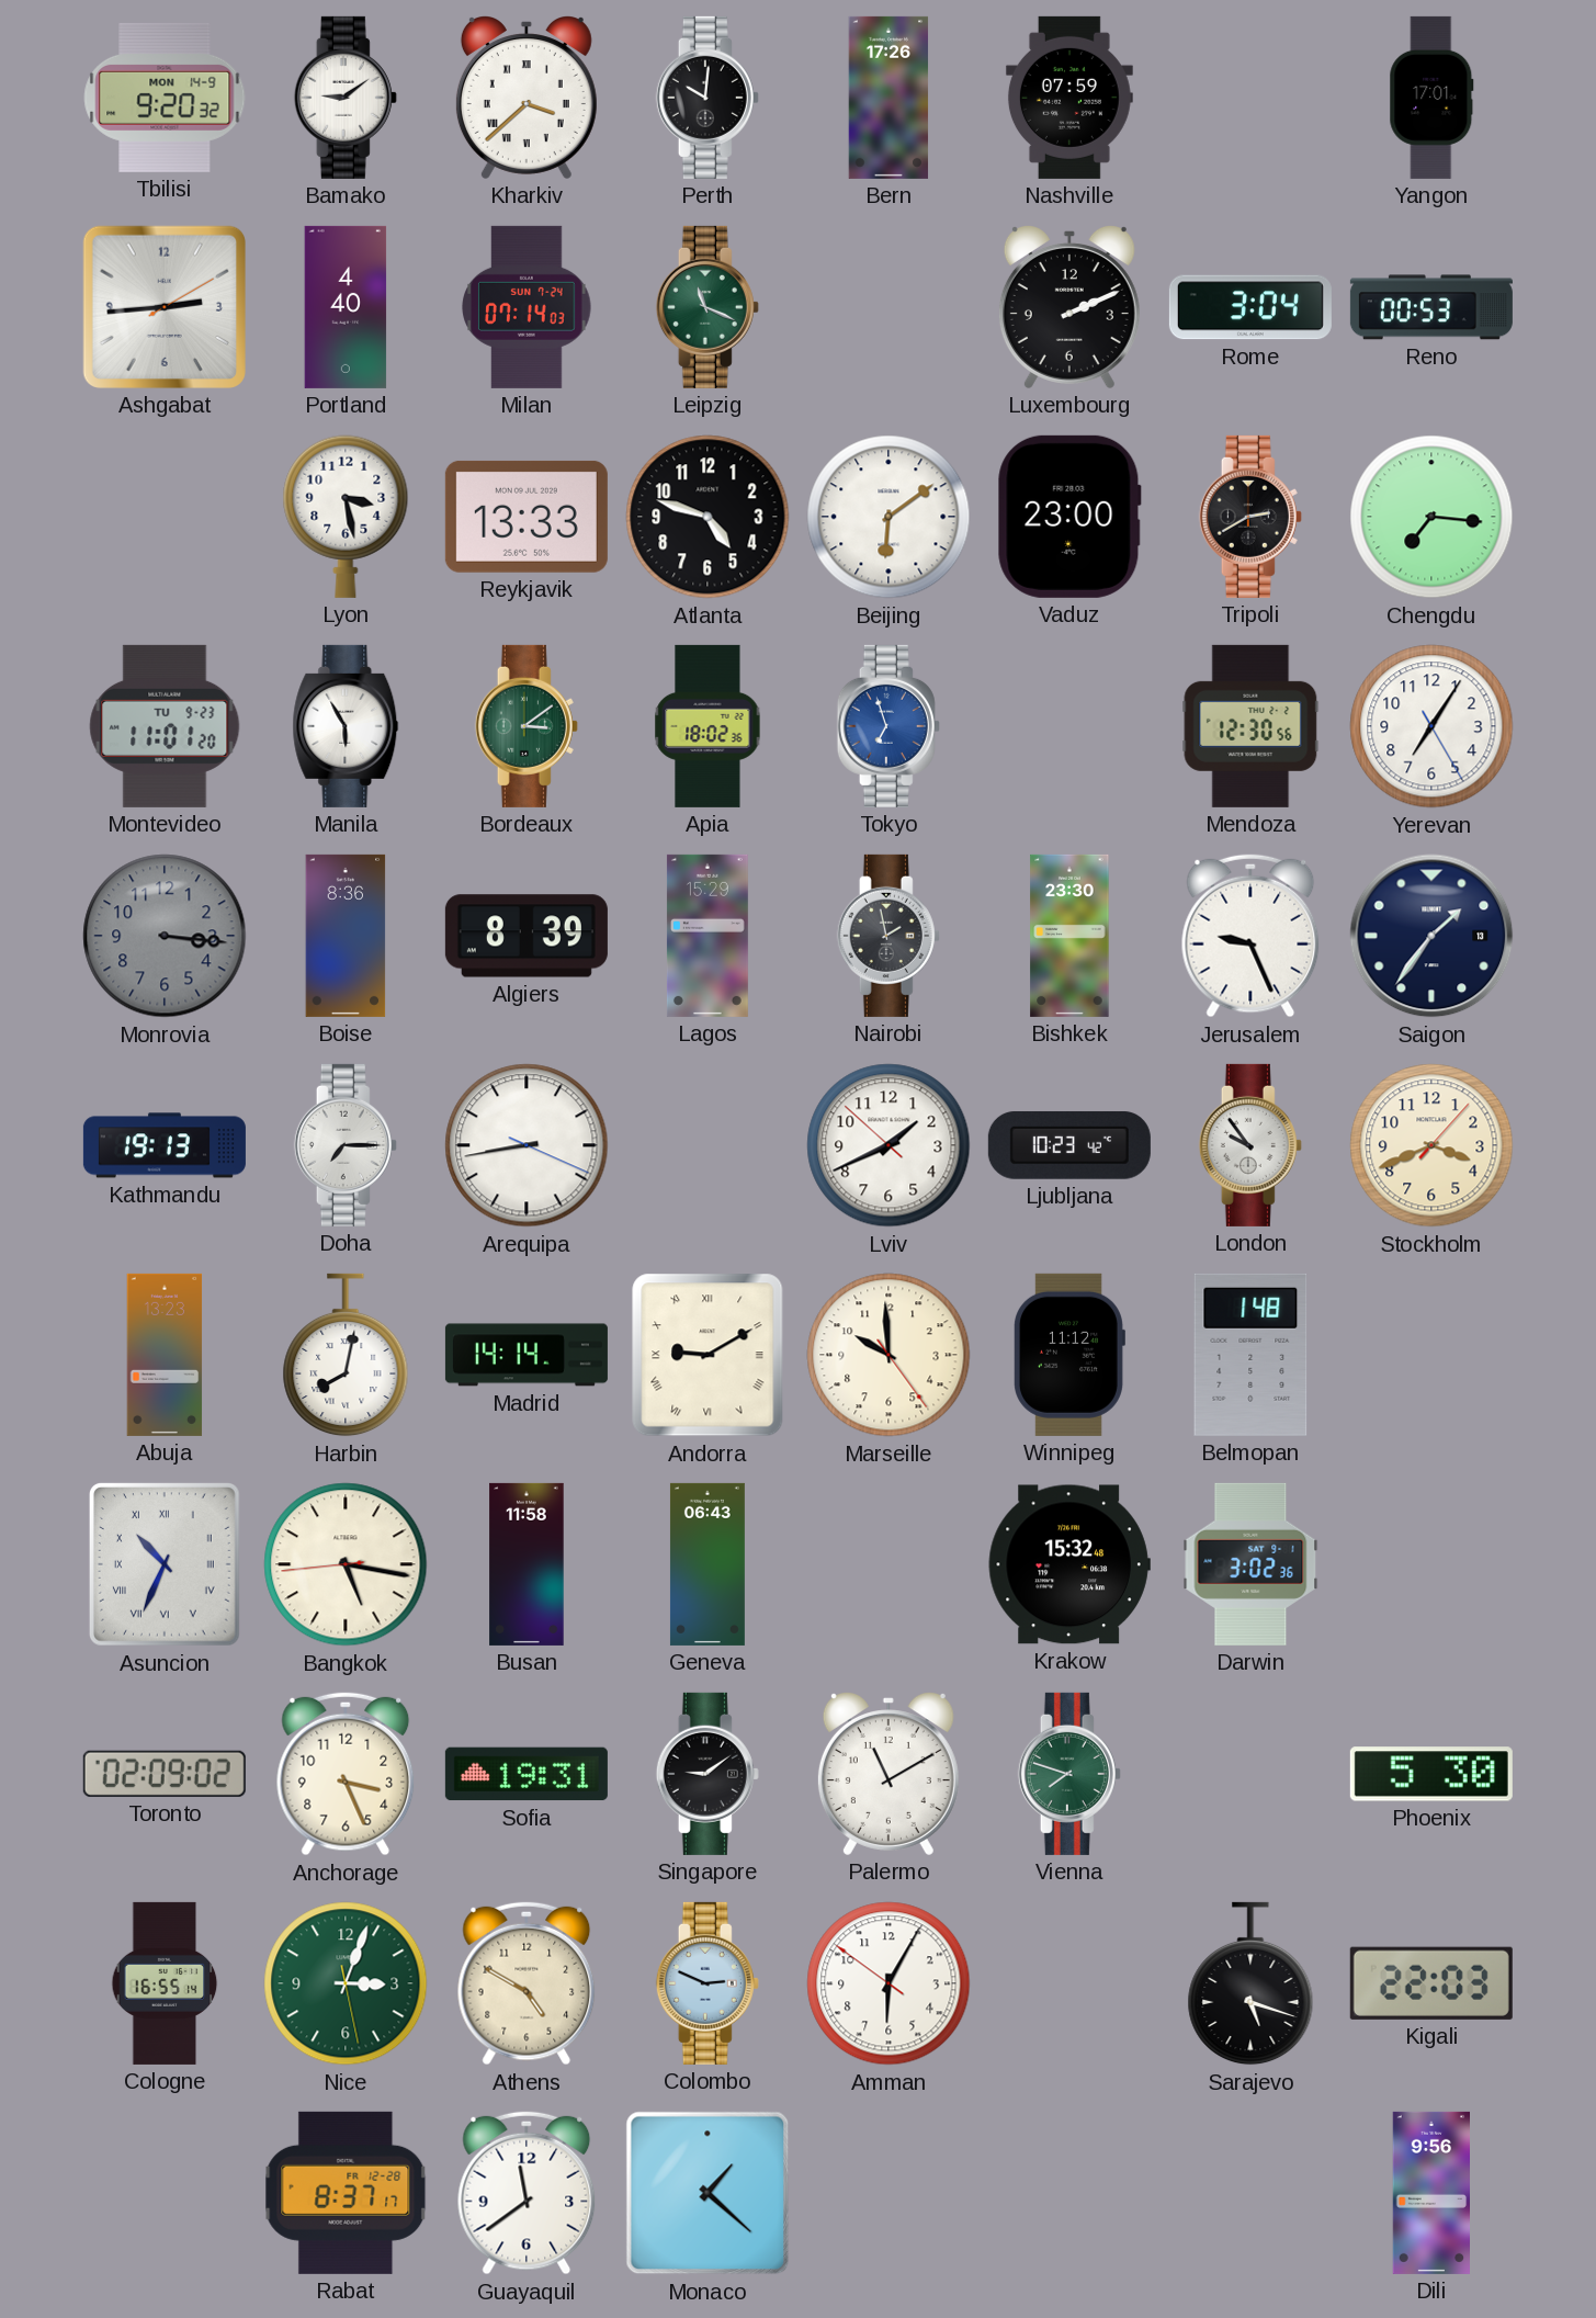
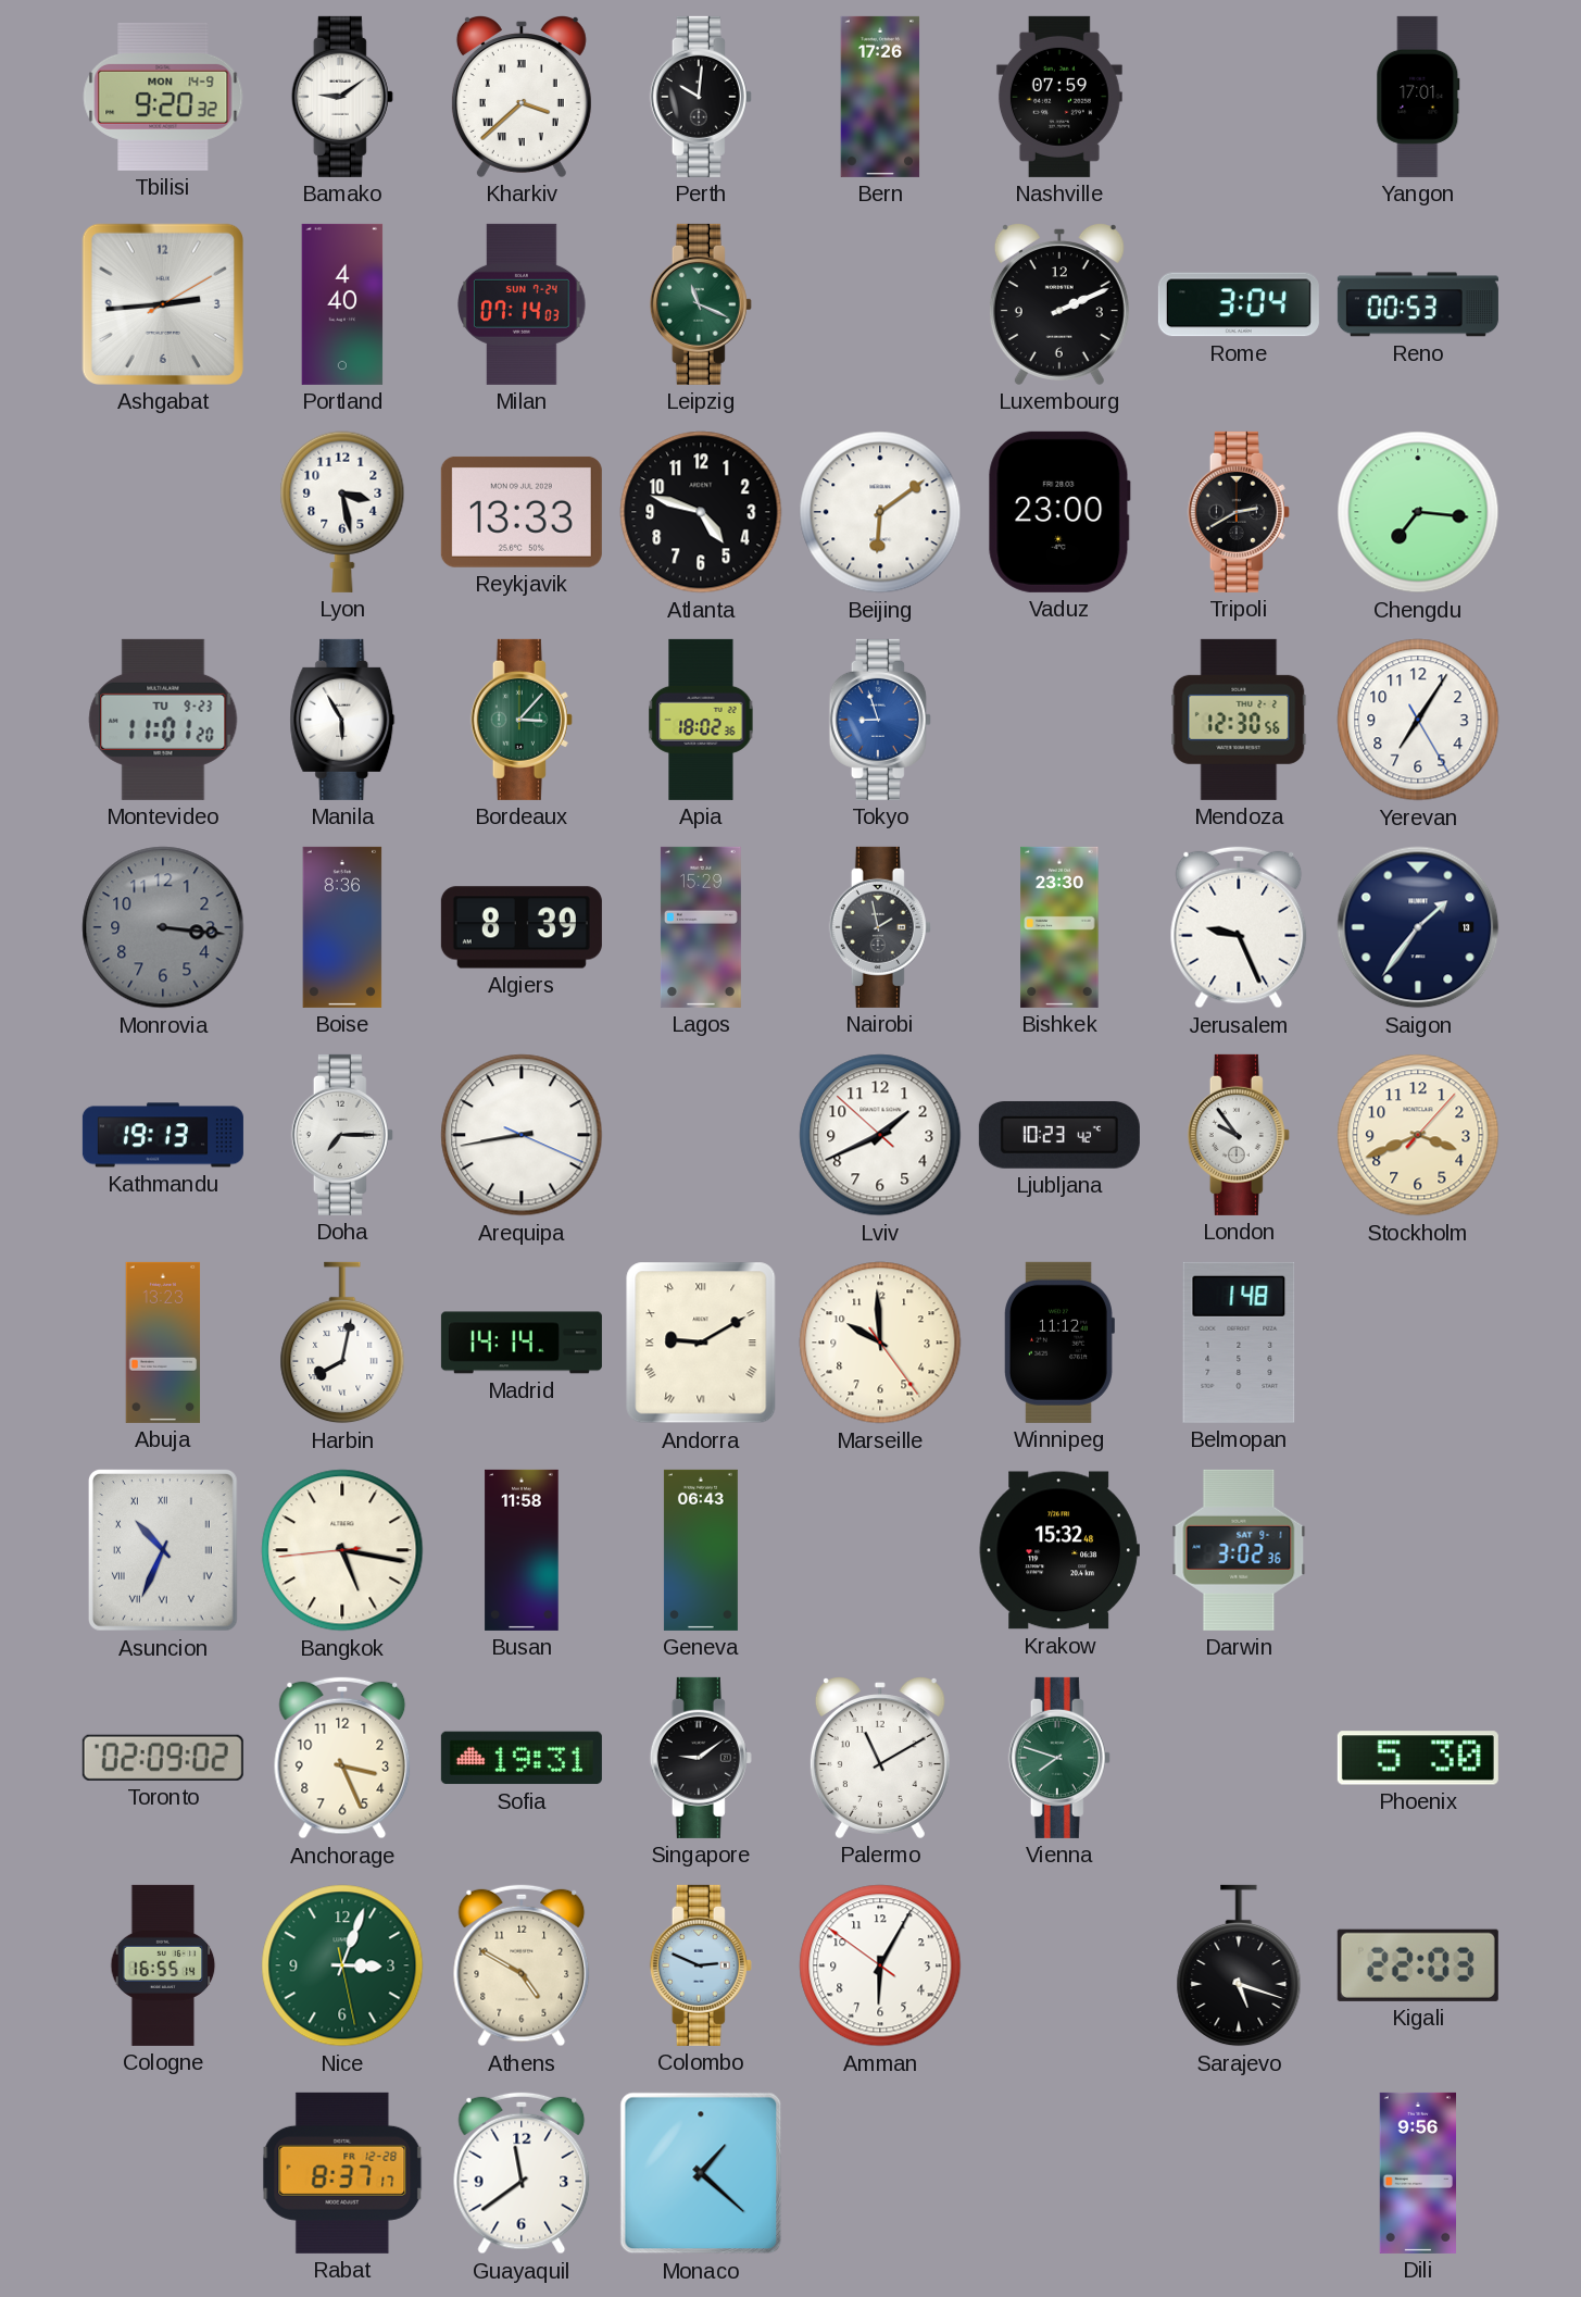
Bordeaux: 3:09 -> 3:07 (522, 720)
Tokyo: 6:57 -> 8:57 (880, 720)
